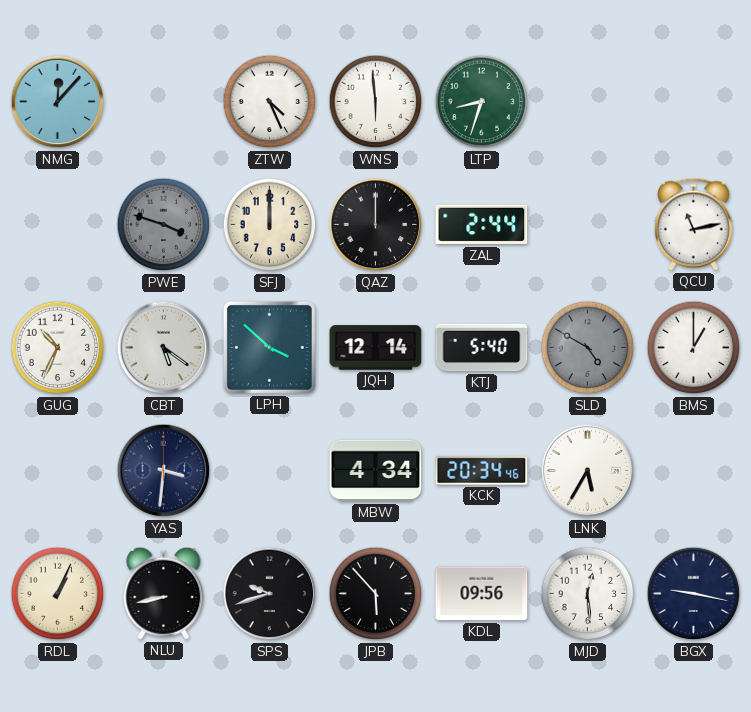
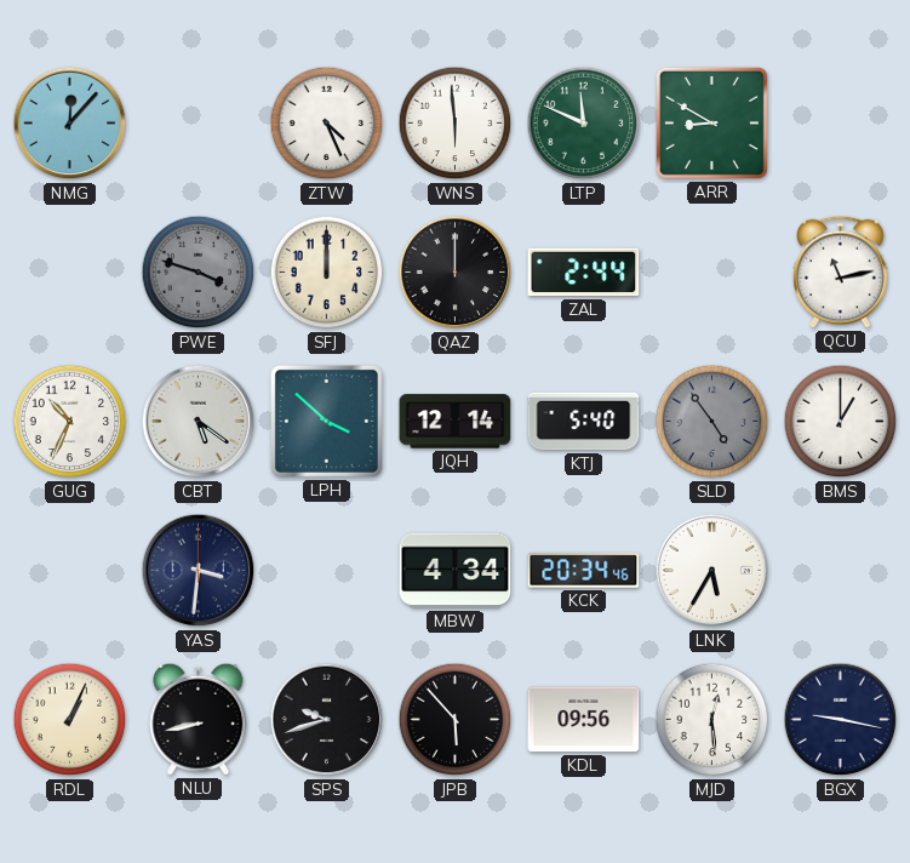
LTP: 8:33 -> 11:49 (584, 124)
ARR: none -> 8:50 (711, 122)
SLD: 4:50 -> 4:54 (712, 422)
